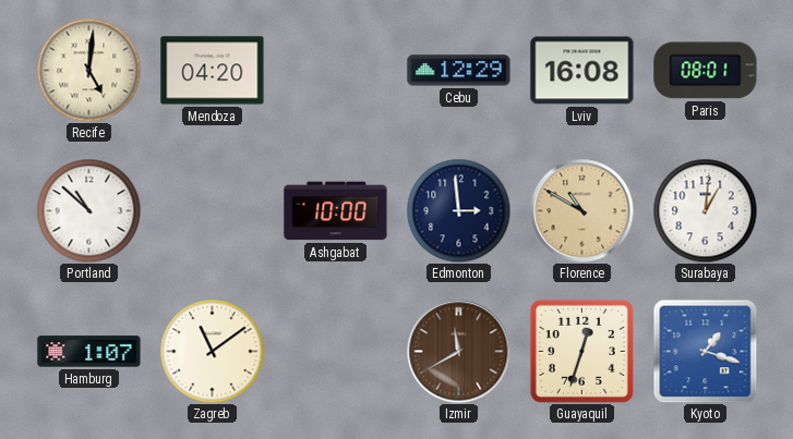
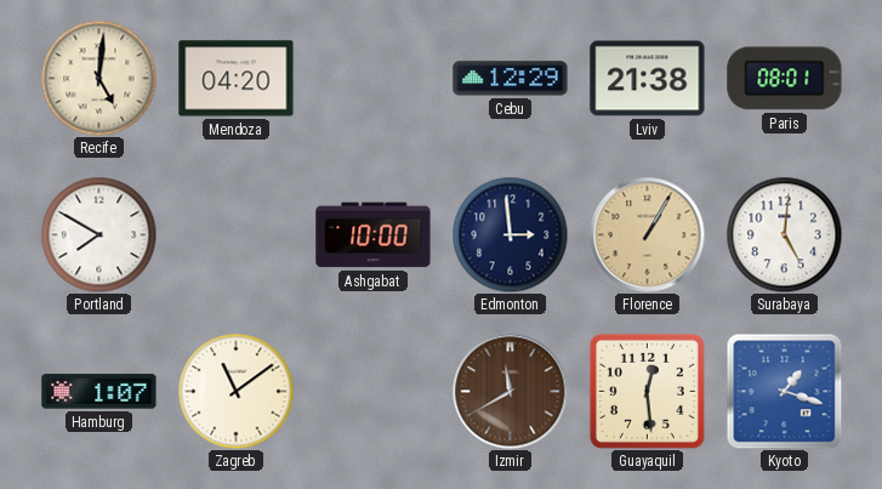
Lviv: 16:08 -> 21:38 (648, 79)
Portland: 10:52 -> 7:50 (98, 234)
Florence: 10:50 -> 1:05 (647, 234)
Surabaya: 1:01 -> 5:01 (784, 234)
Guayaquil: 12:33 -> 12:29 (647, 391)
